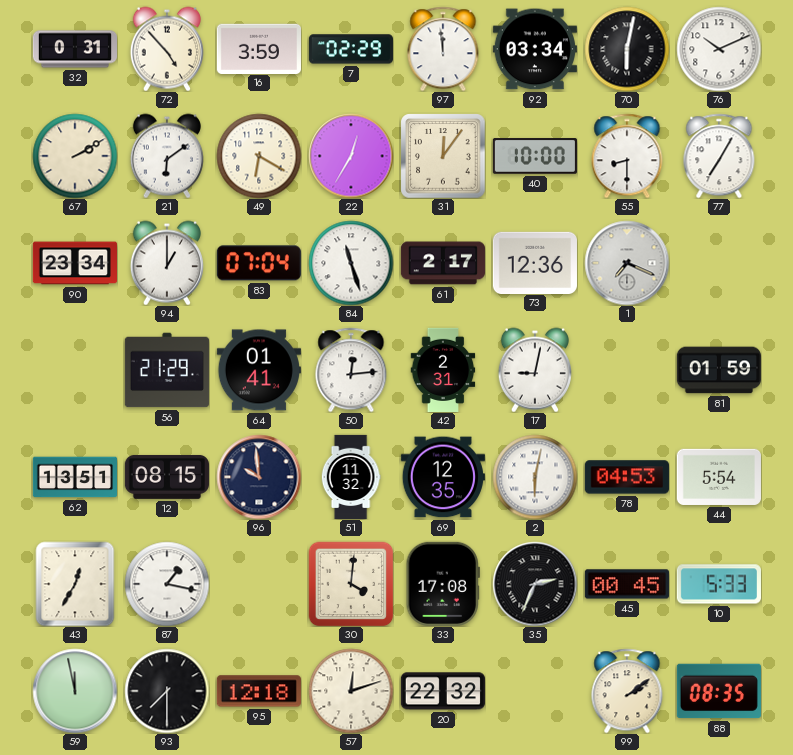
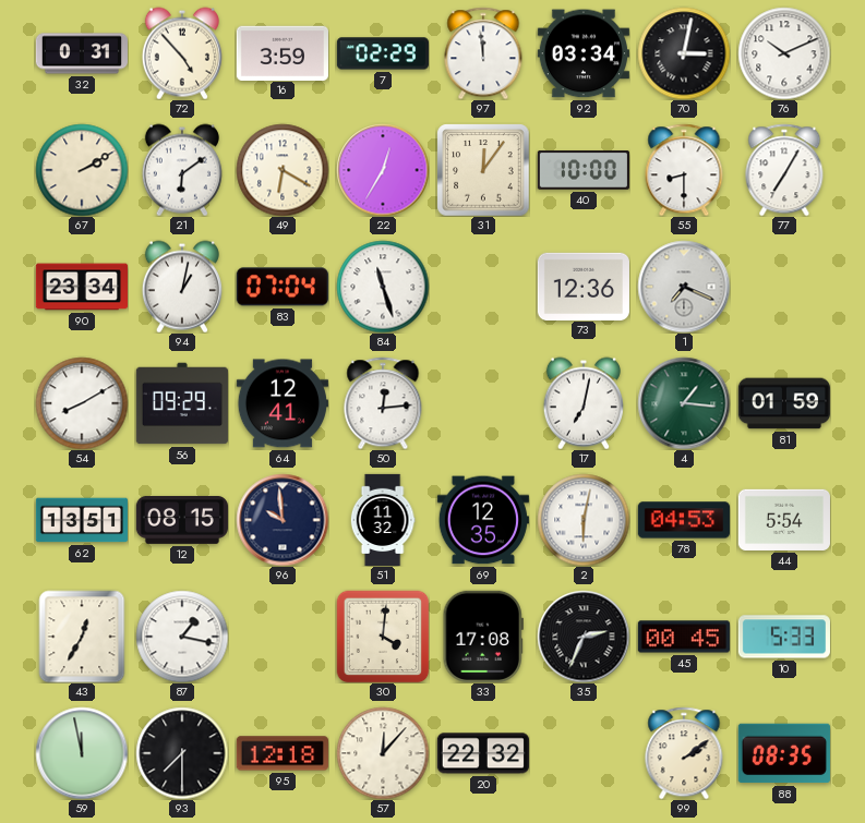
70: 6:02 -> 3:02 (684, 53)
94: 1:00 -> 1:02 (182, 287)
61: 2:17 -> none (443, 263)
54: none -> 8:10 (82, 403)
56: 21:29 -> 09:29 (182, 403)
64: 01:41 -> 12:41 (283, 403)
42: 2:31 -> none (443, 369)
17: 9:02 -> 7:02 (584, 403)
4: none -> 1:16 (684, 403)
57: 12:12 -> 12:07 (383, 753)
